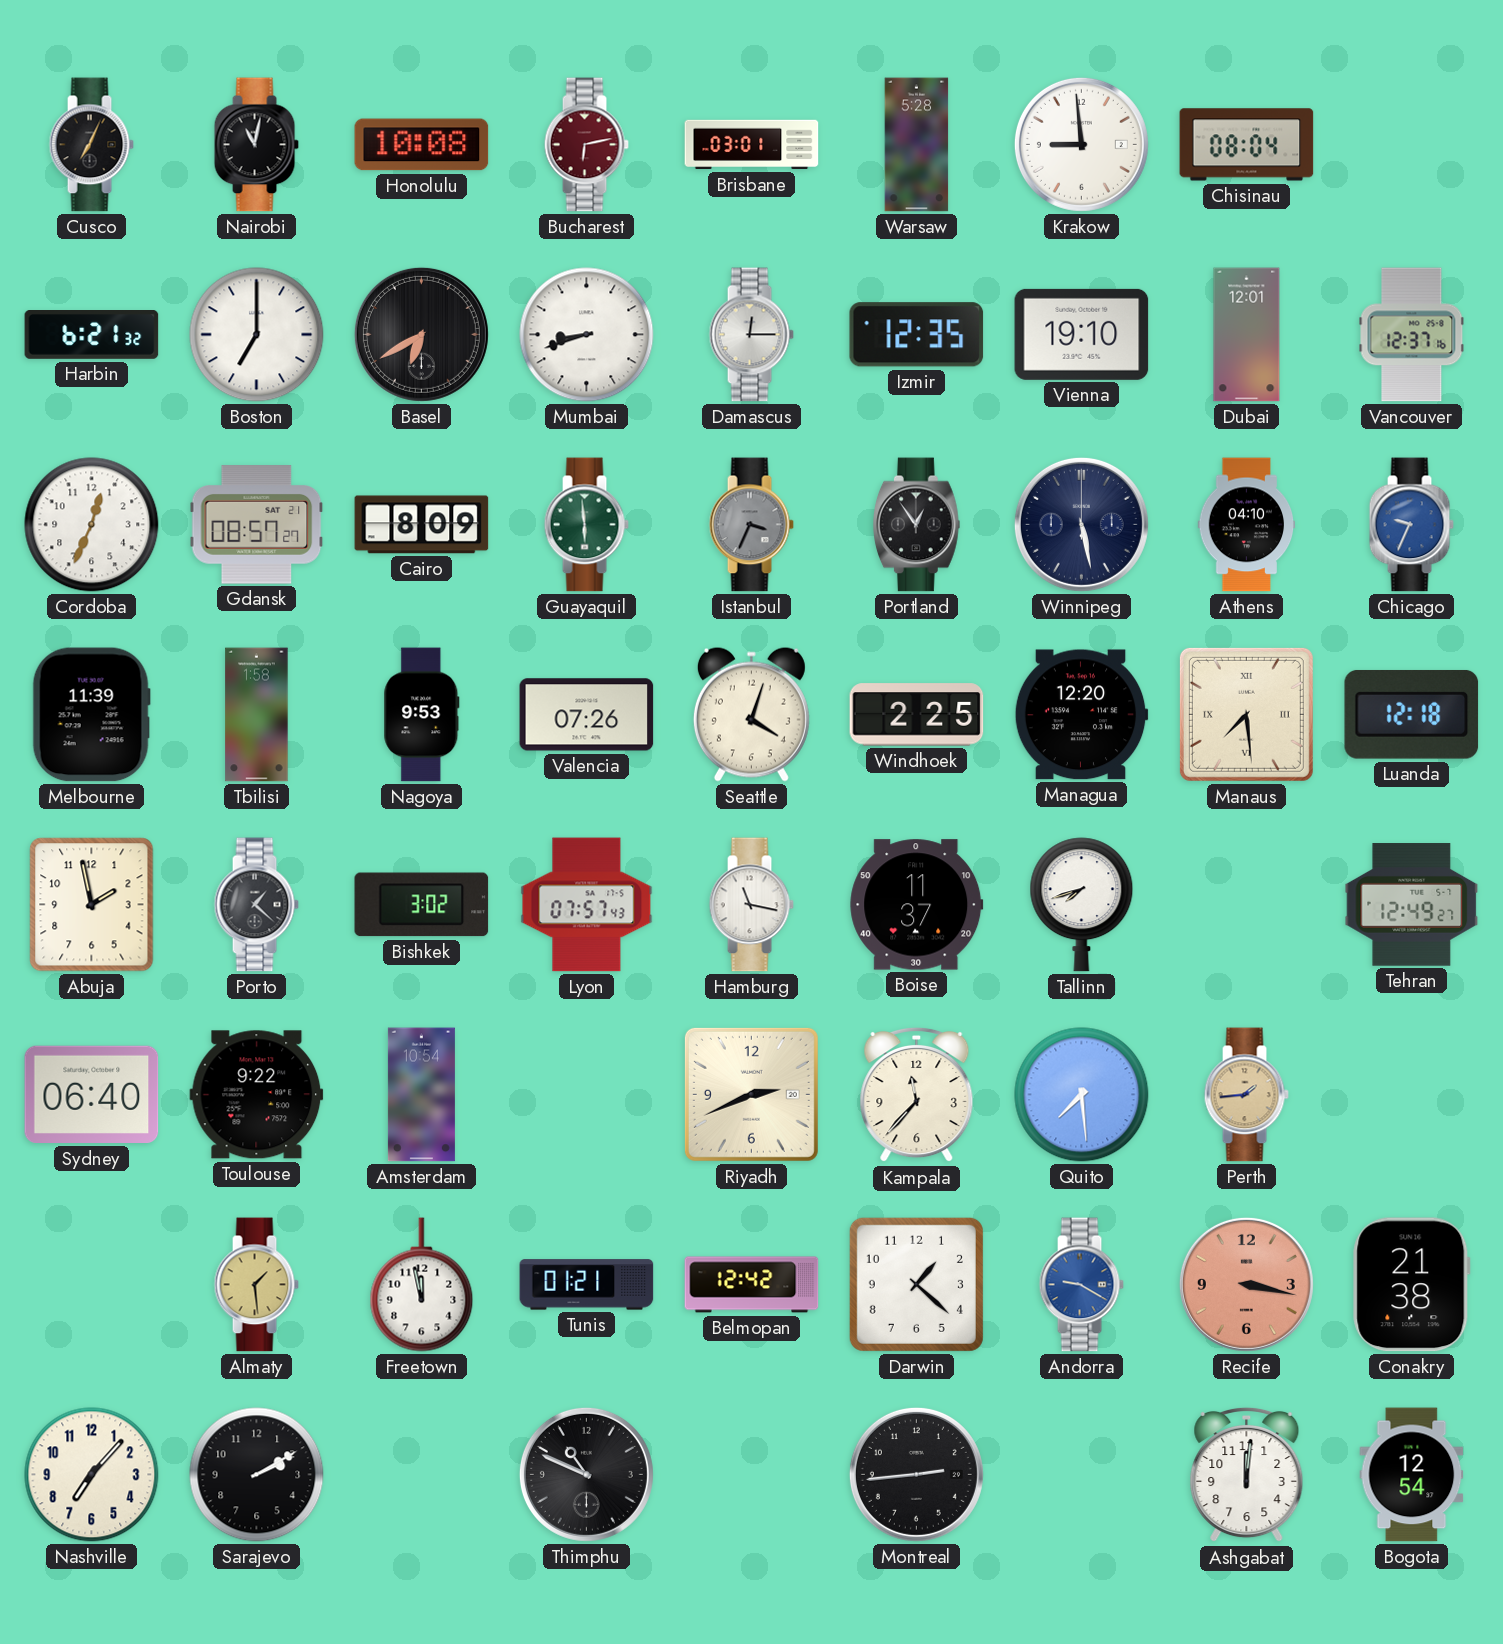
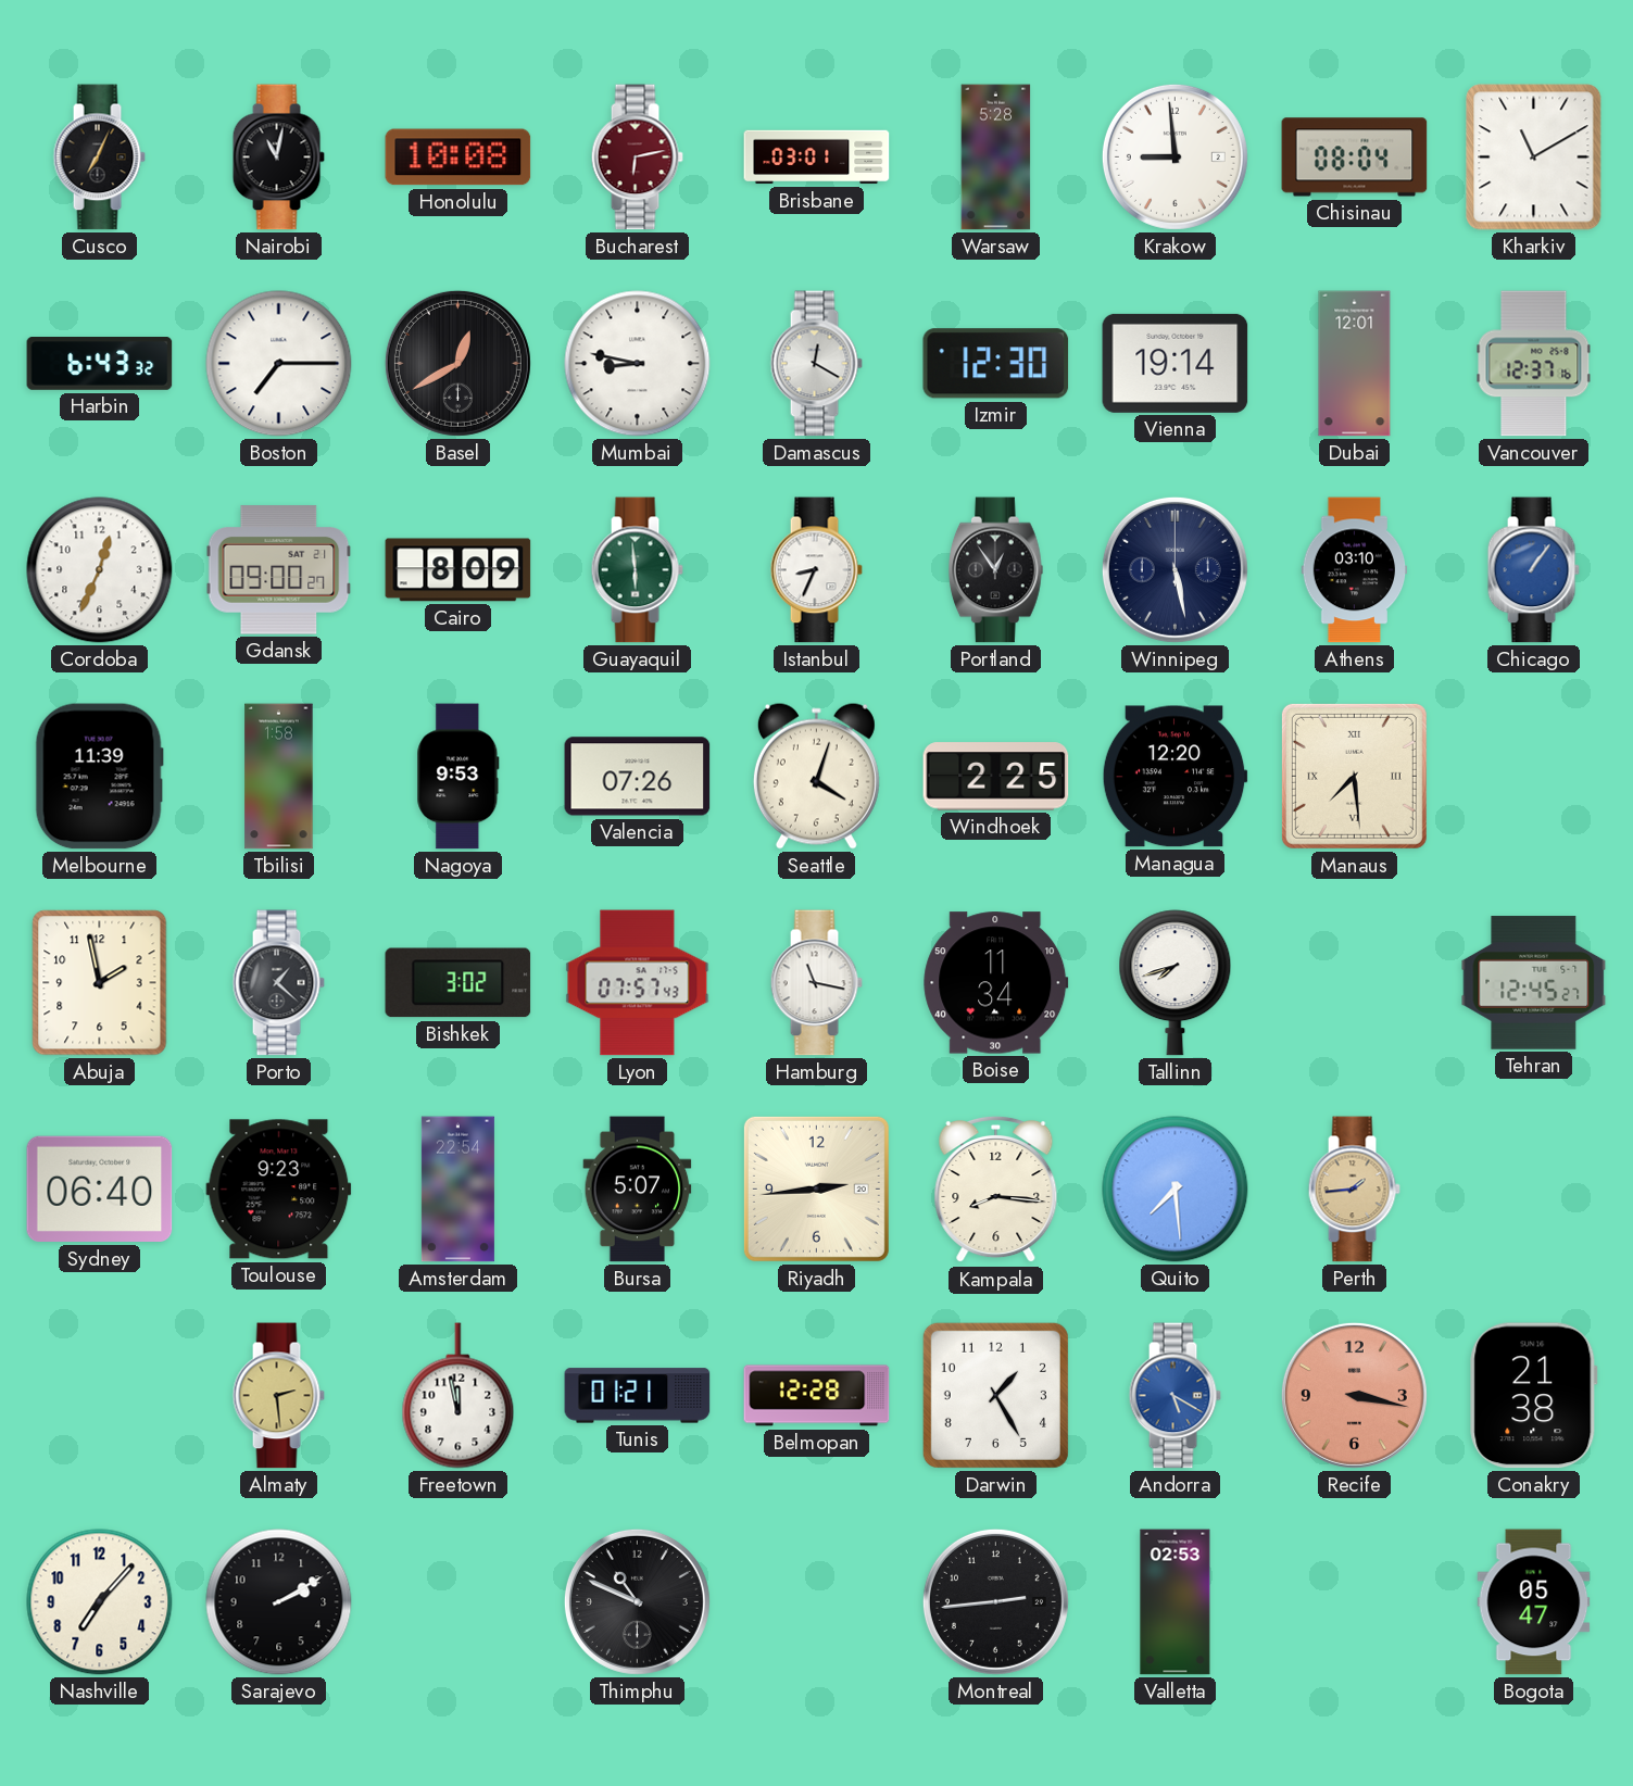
Kharkiv: none -> 11:10 (1534, 158)
Harbin: 6:21 -> 6:43 (100, 364)
Boston: 7:00 -> 7:15 (279, 364)
Basel: 6:40 -> 12:40 (457, 363)
Mumbai: 8:42 -> 8:47 (638, 364)
Damascus: 12:15 -> 12:20 (816, 364)
Izmir: 12:35 -> 12:30 (996, 364)
Vienna: 19:10 -> 19:14 (1176, 363)
Gdansk: 08:57 -> 09:00 (279, 570)
Istanbul: 3:34 -> 8:34 (816, 570)
Istanbul dial: grey -> white (816, 570)
Athens: 04:10 -> 03:10 (1355, 570)
Chicago: 9:34 -> 1:06 (1533, 570)
Luanda: 12:18 -> none (1412, 715)
Boise: 11:37 -> 11:34 (996, 983)
Tehran: 12:49 -> 12:45 (1534, 983)
Toulouse: 9:22 -> 9:23 (279, 1190)
Amsterdam: 10:54 -> 22:54 (457, 1190)
Bursa: none -> 5:07 (638, 1190)
Riyadh: 2:41 -> 2:44 (816, 1188)
Kampala: 11:37 -> 8:16 (996, 1190)
Almaty: 1:29 -> 2:29 (278, 1396)
Belmopan: 12:42 -> 12:28 (817, 1396)
Darwin: 1:22 -> 1:25 (995, 1395)
Andorra: 9:20 -> 5:20 (1174, 1396)
Valletta: none -> 02:53 (1176, 1602)
Ashgabat: 12:01 -> none (1247, 1475)
Bogota: 12:54 -> 05:47 (1534, 1602)
